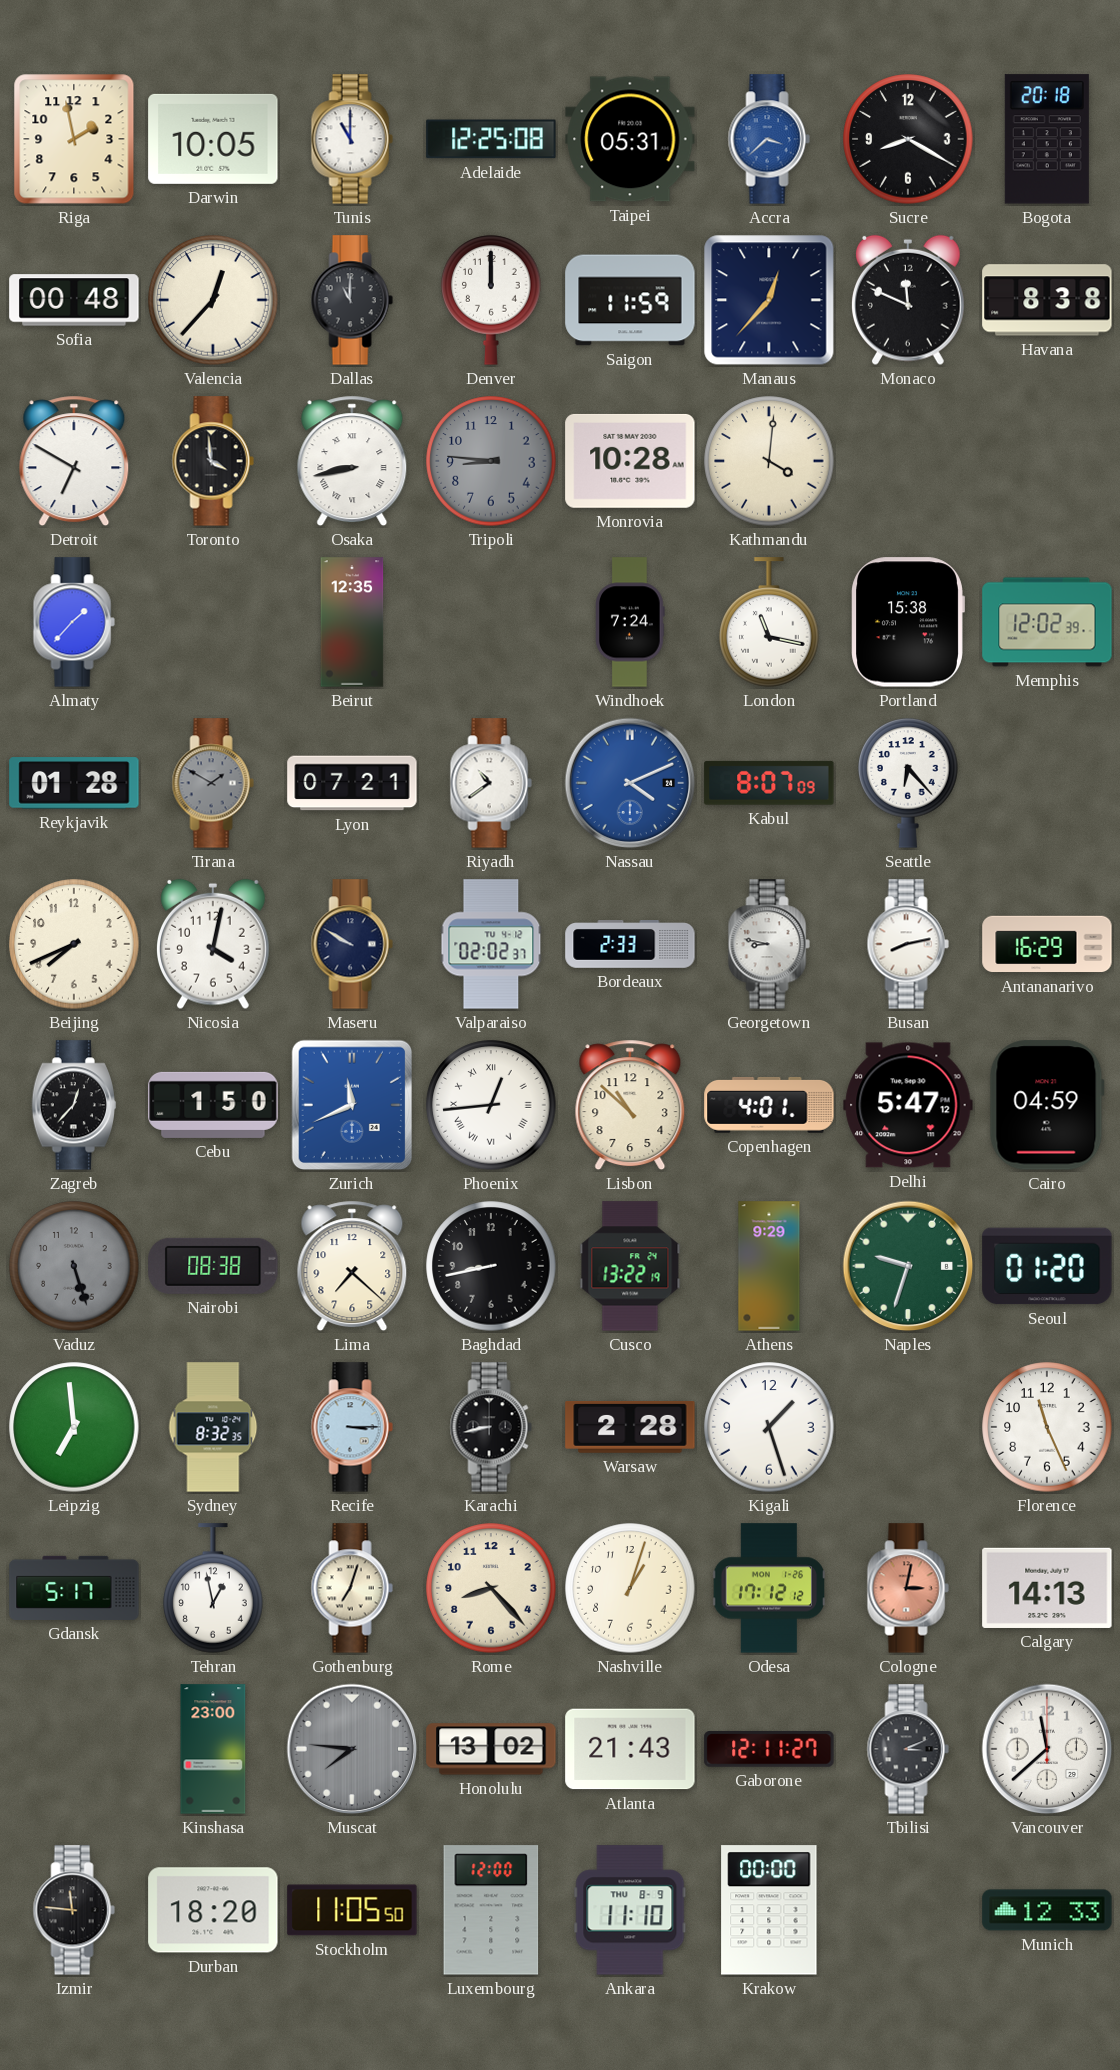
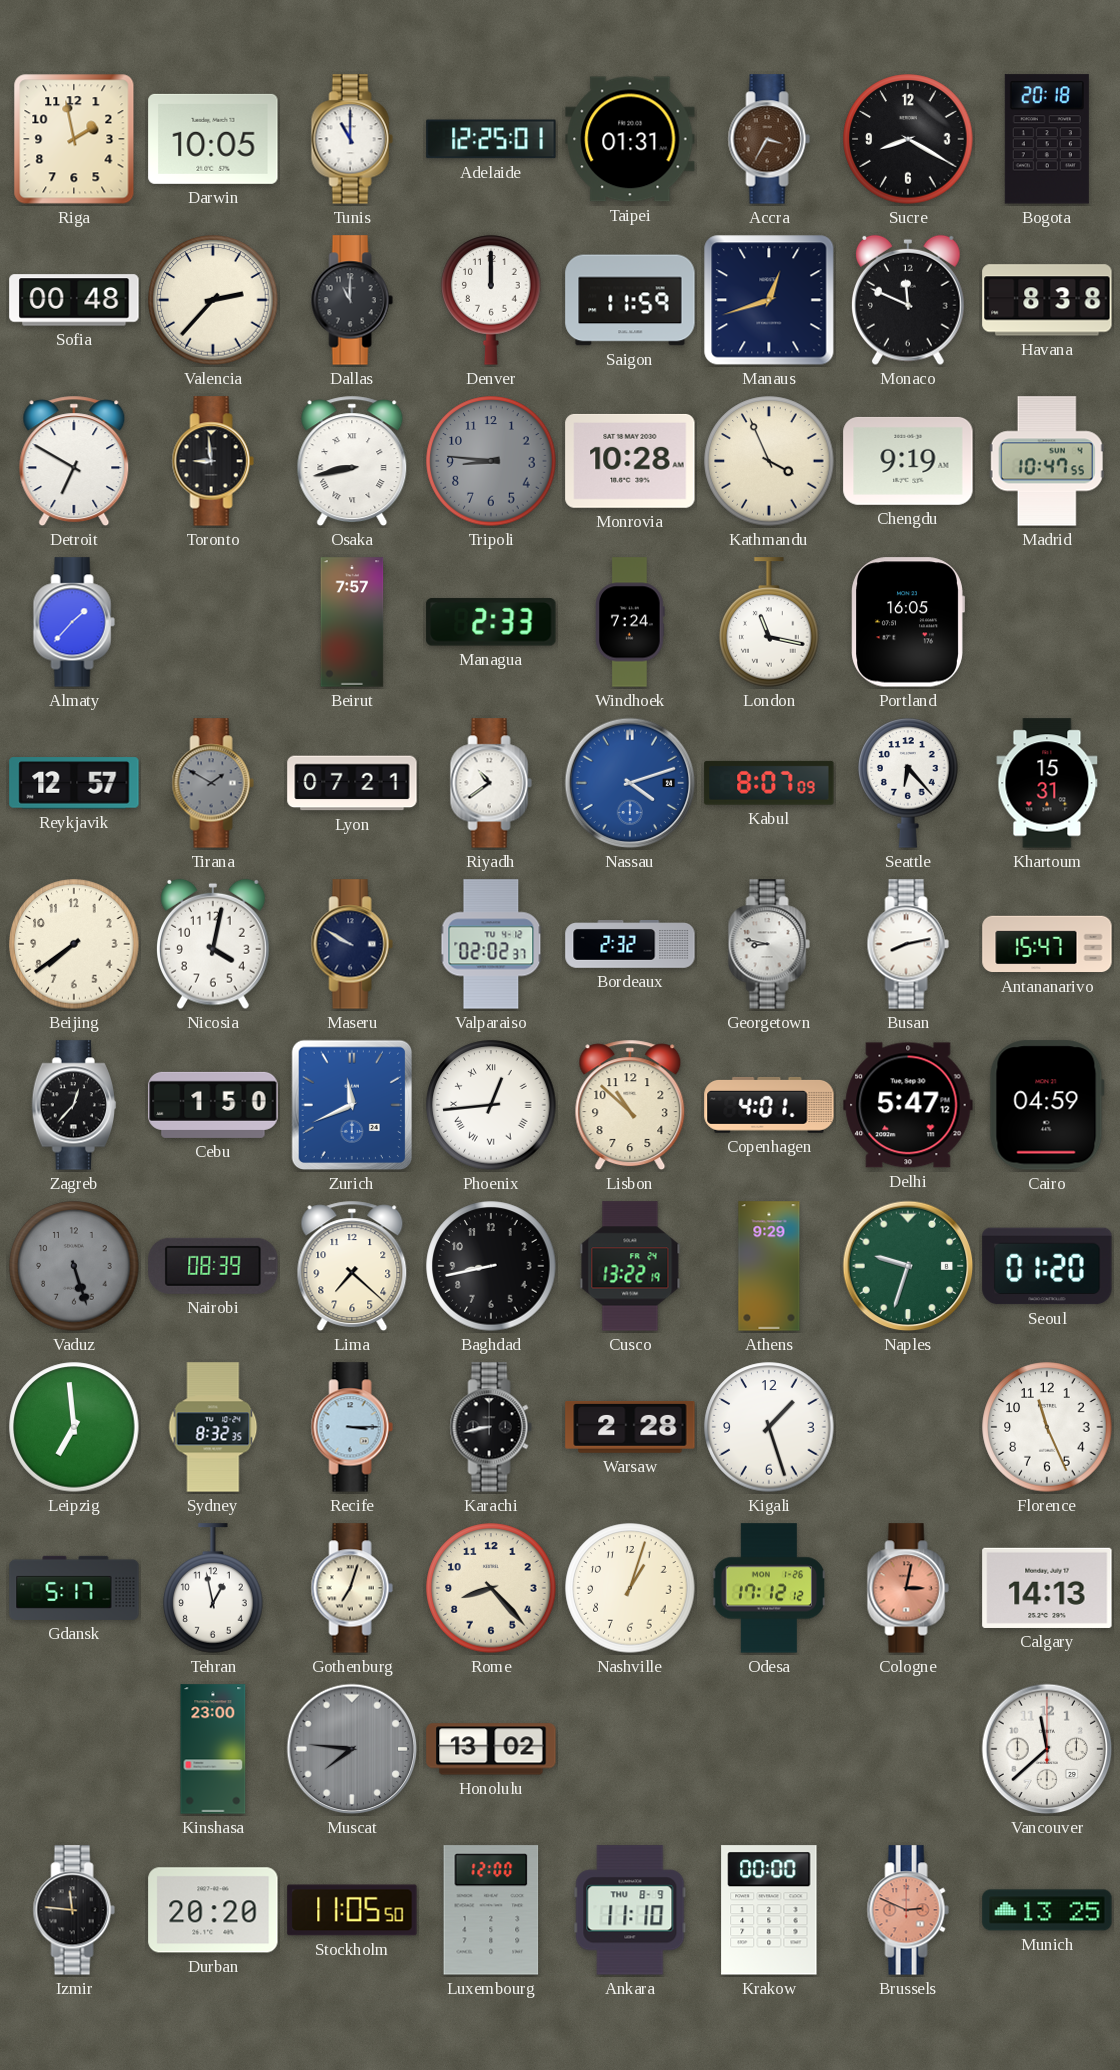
Adelaide: 12:25:08 -> 12:25:01 (491, 139)
Taipei: 05:31 -> 01:31 (630, 139)
Accra: 3:38 -> 3:35 (769, 139)
Accra dial: blue -> brown (769, 139)
Valencia: 12:37 -> 2:37 (213, 300)
Manaus: 12:37 -> 12:42 (769, 300)
Toronto: 3:59 -> 8:59 (213, 461)
Kathmandu: 4:01 -> 3:56 (769, 461)
Chengdu: none -> 9:19 (908, 461)
Madrid: none -> 10:47 (1047, 461)
Beirut: 12:35 -> 7:57 (352, 622)
Managua: none -> 2:33 (491, 622)
Portland: 15:38 -> 16:05 (908, 622)
Memphis: 12:02 -> none (1047, 622)
Reykjavik: 01:28 -> 12:57 (74, 783)
Nassau: 4:11 -> 4:12 (630, 783)
Khartoum: none -> 15:31 (1047, 783)
Beijing: 7:41 -> 7:39 (74, 944)
Bordeaux: 2:33 -> 2:32 (630, 945)
Antananarivo: 16:29 -> 15:47 (1047, 944)
Nairobi: 08:38 -> 08:39 (213, 1266)
Atlanta: 21:43 -> none (630, 1749)
Gaborone: 12:11 -> none (769, 1749)
Tbilisi: 3:11 -> none (908, 1749)
Durban: 18:20 -> 20:20 (213, 1910)
Brussels: none -> 2:49 (908, 1910)
Munich: 12:33 -> 13:25 (1047, 1910)
